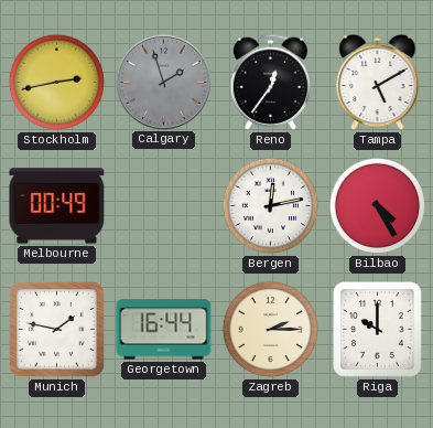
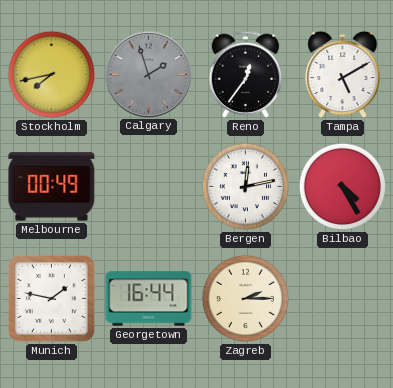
Stockholm: 2:43 -> 7:43 (52, 75)
Riga: 10:00 -> none (378, 330)
